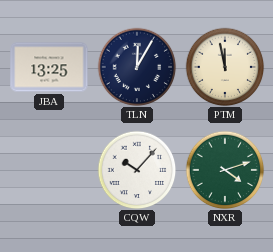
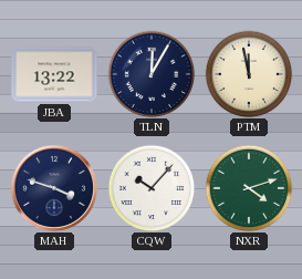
JBA: 13:25 -> 13:22 (54, 74)
MAH: none -> 3:48 (54, 188)
